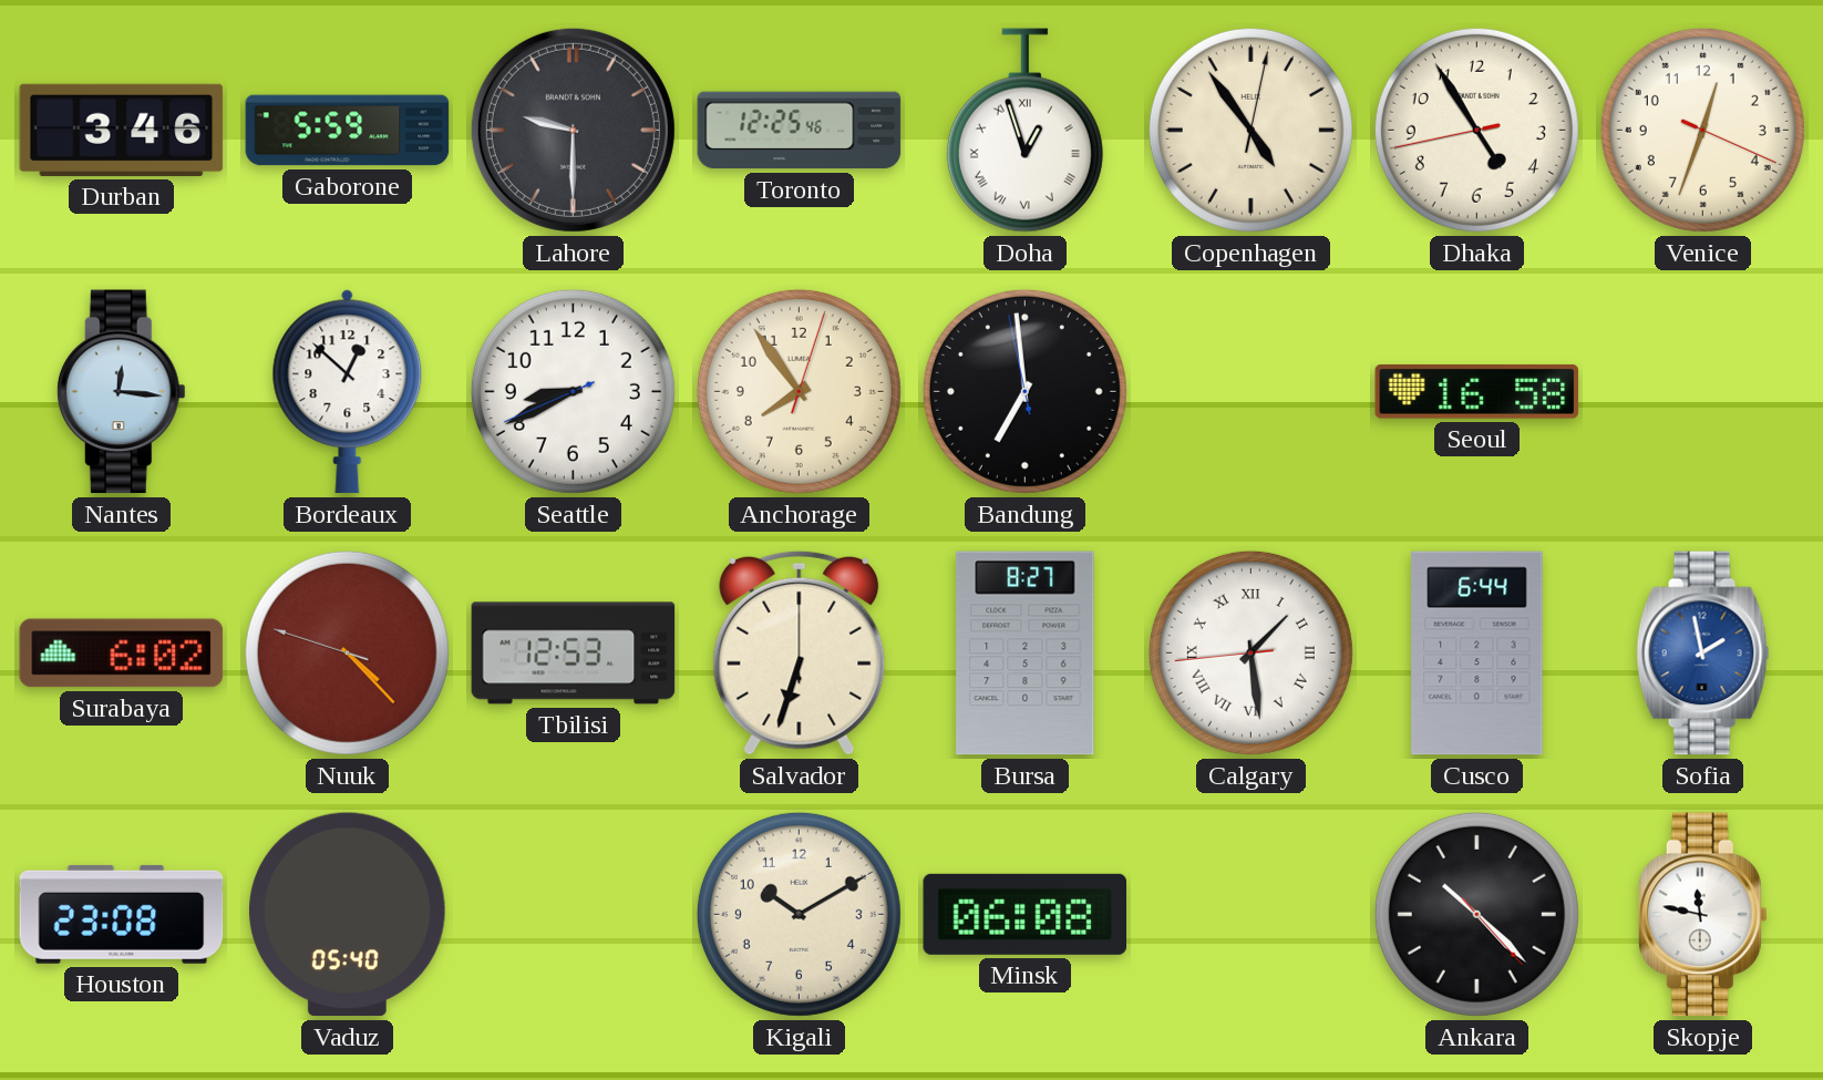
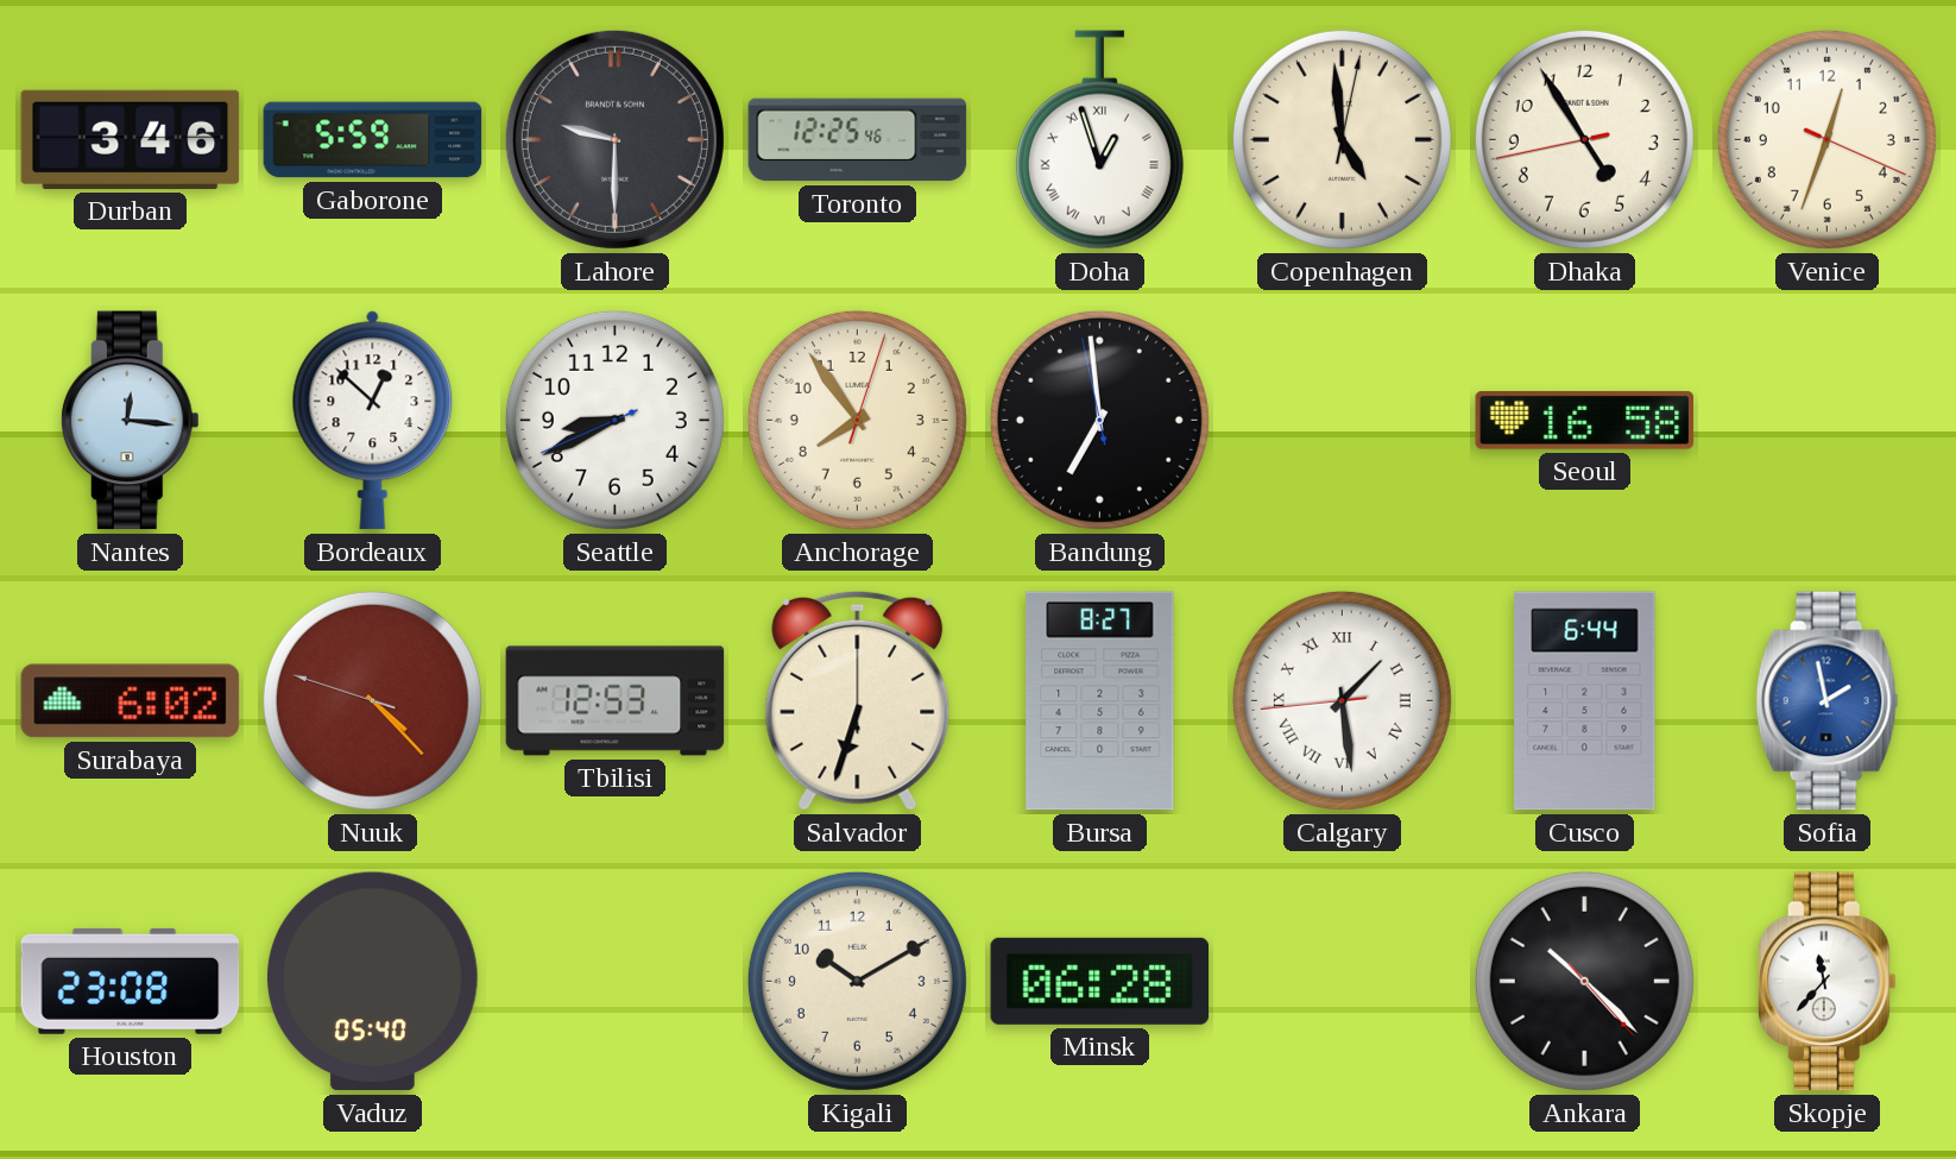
Copenhagen: 4:54 -> 4:59 (1342, 139)
Minsk: 06:08 -> 06:28 (1100, 981)
Skopje: 11:47 -> 11:37 (1826, 982)
